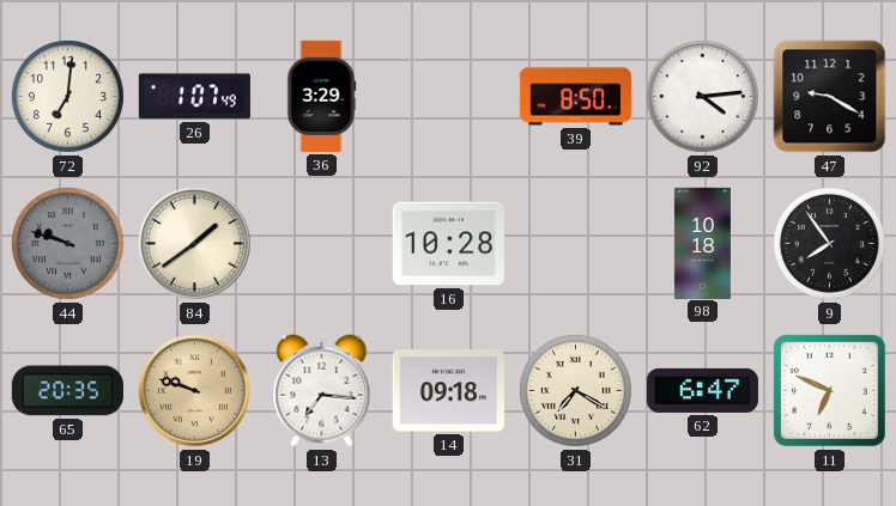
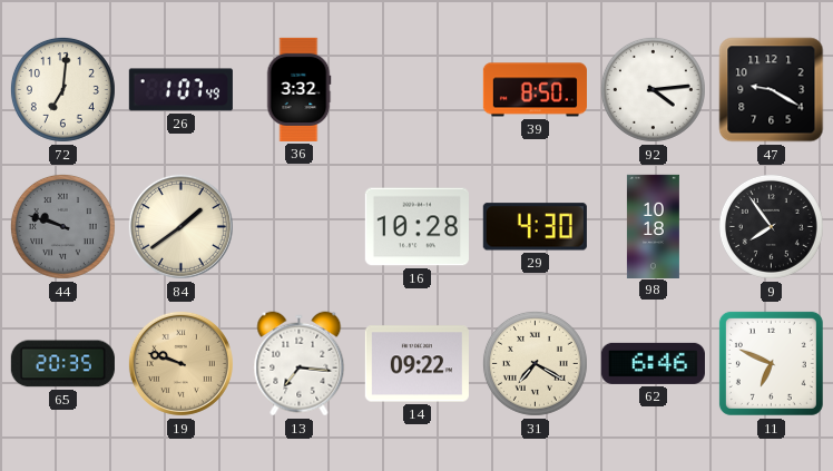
36: 3:29 -> 3:32 (298, 89)
29: none -> 4:30 (535, 227)
14: 09:18 -> 09:22 (416, 364)
62: 6:47 -> 6:46 (653, 363)
